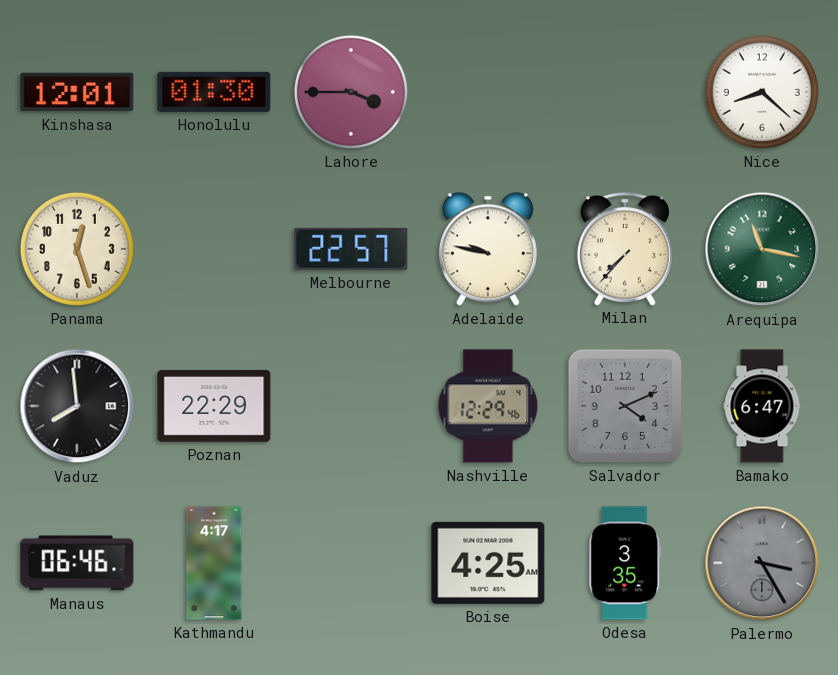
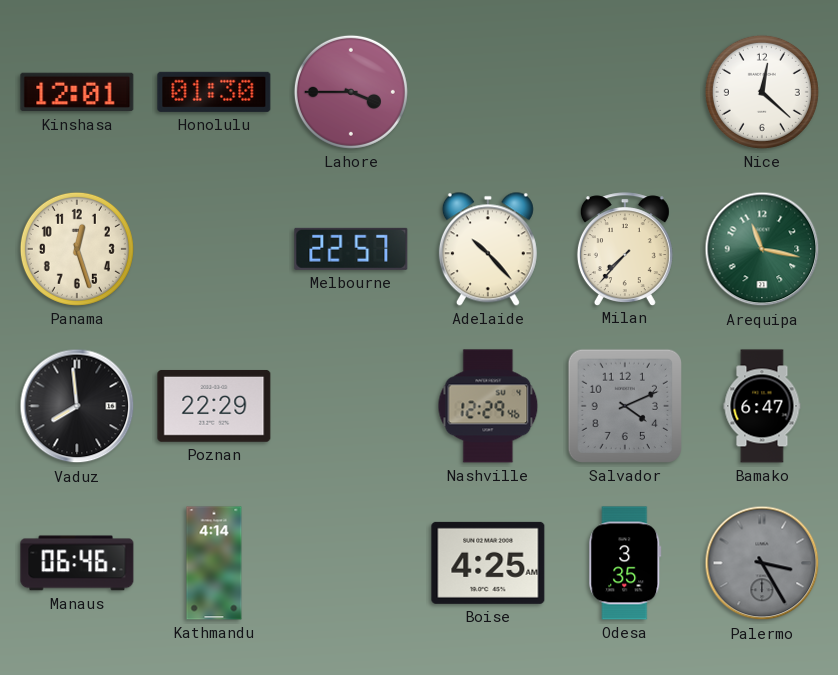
Nice: 8:22 -> 12:22 (762, 92)
Adelaide: 9:47 -> 10:23 (488, 249)
Kathmandu: 4:17 -> 4:14 (214, 563)
